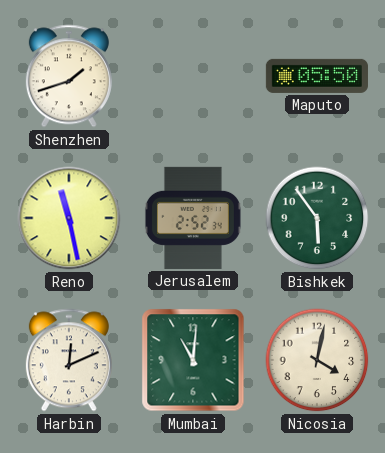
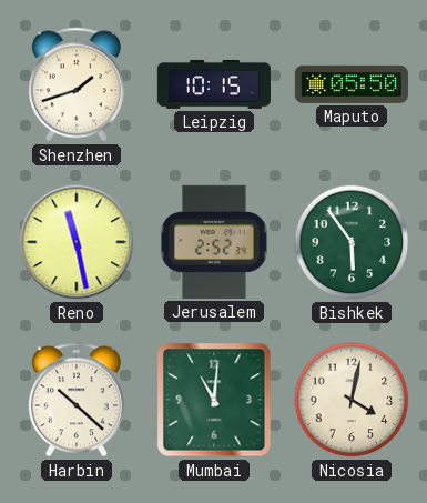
Leipzig: none -> 10:15 (214, 84)
Harbin: 12:11 -> 10:22 (77, 400)
